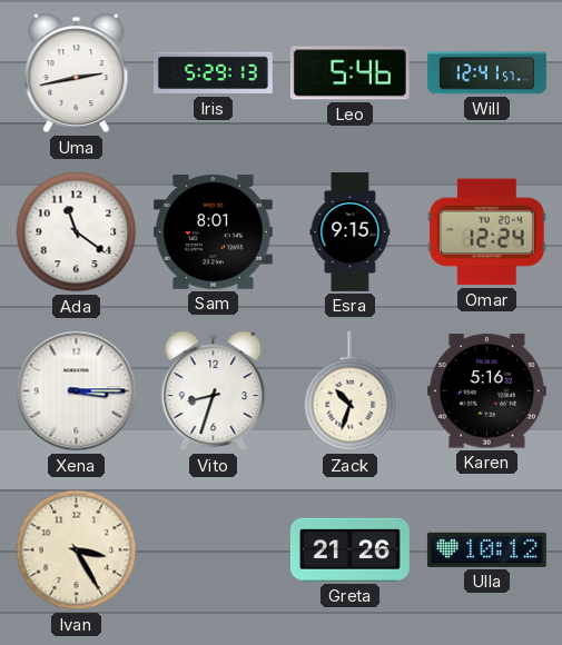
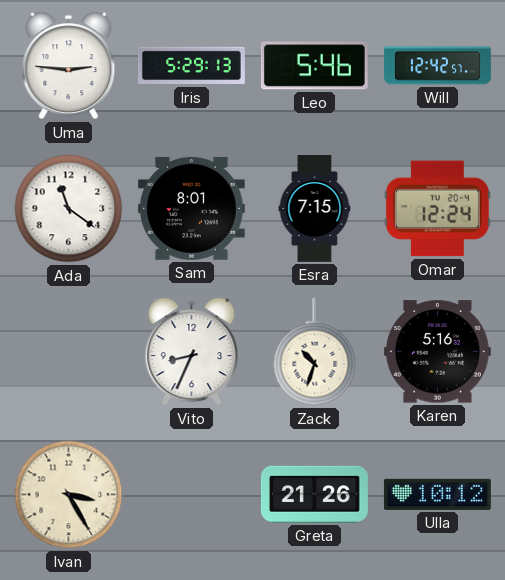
Uma: 2:43 -> 2:46 (69, 66)
Will: 12:41 -> 12:42 (437, 66)
Esra: 9:15 -> 7:15 (315, 209)
Xena: 3:15 -> none (77, 391)
Vito: 8:33 -> 8:34 (192, 352)
